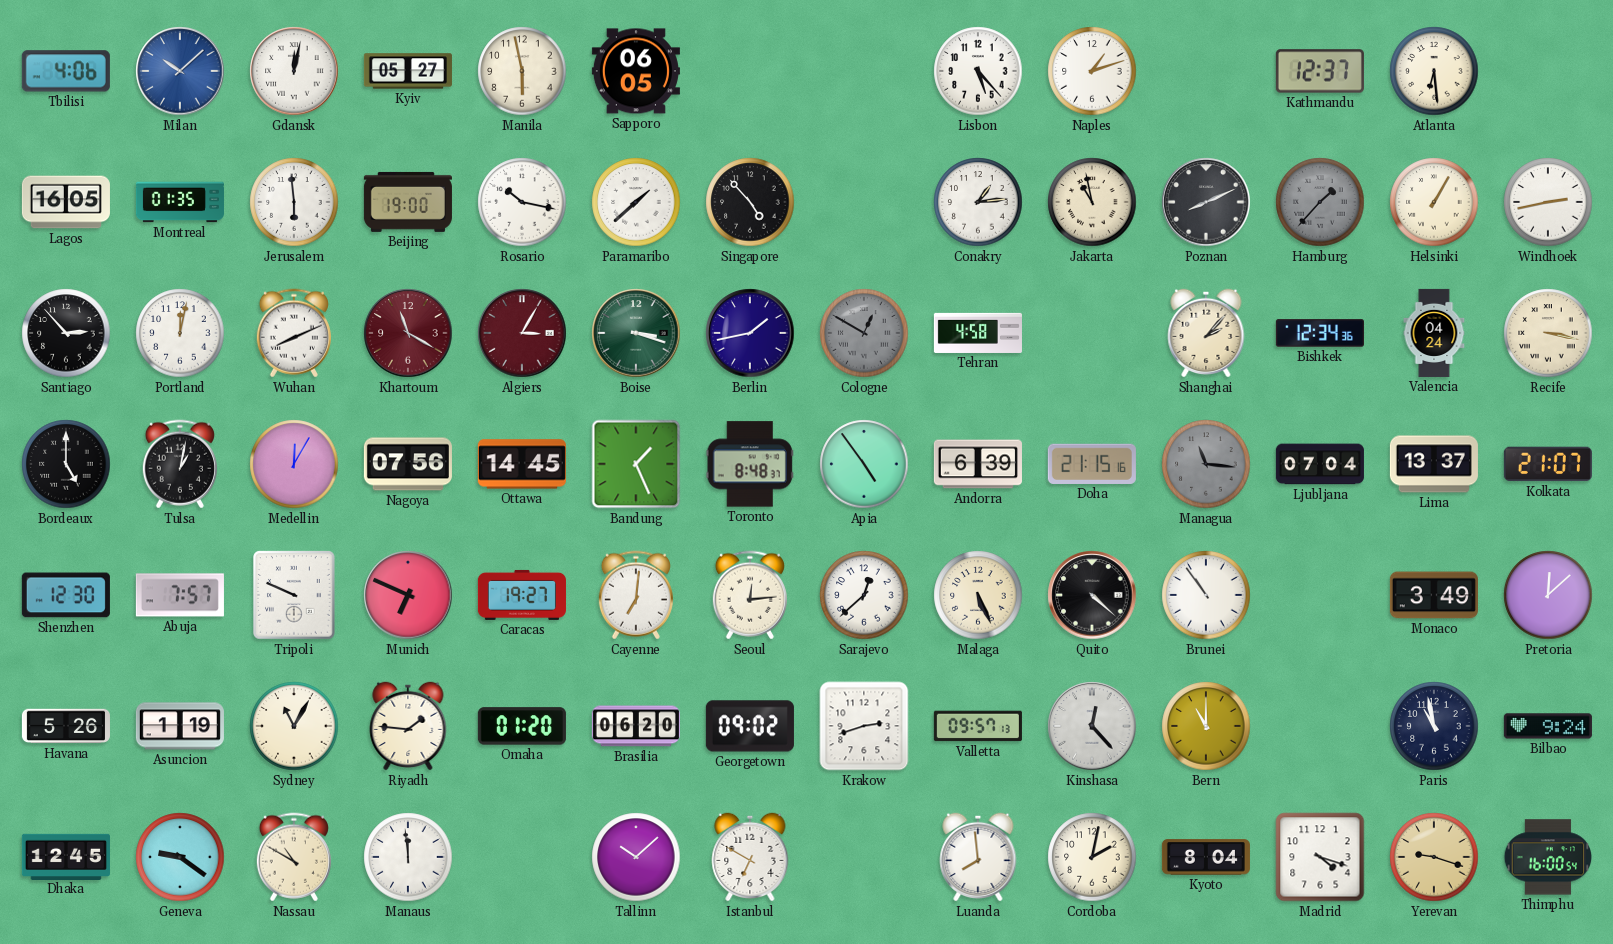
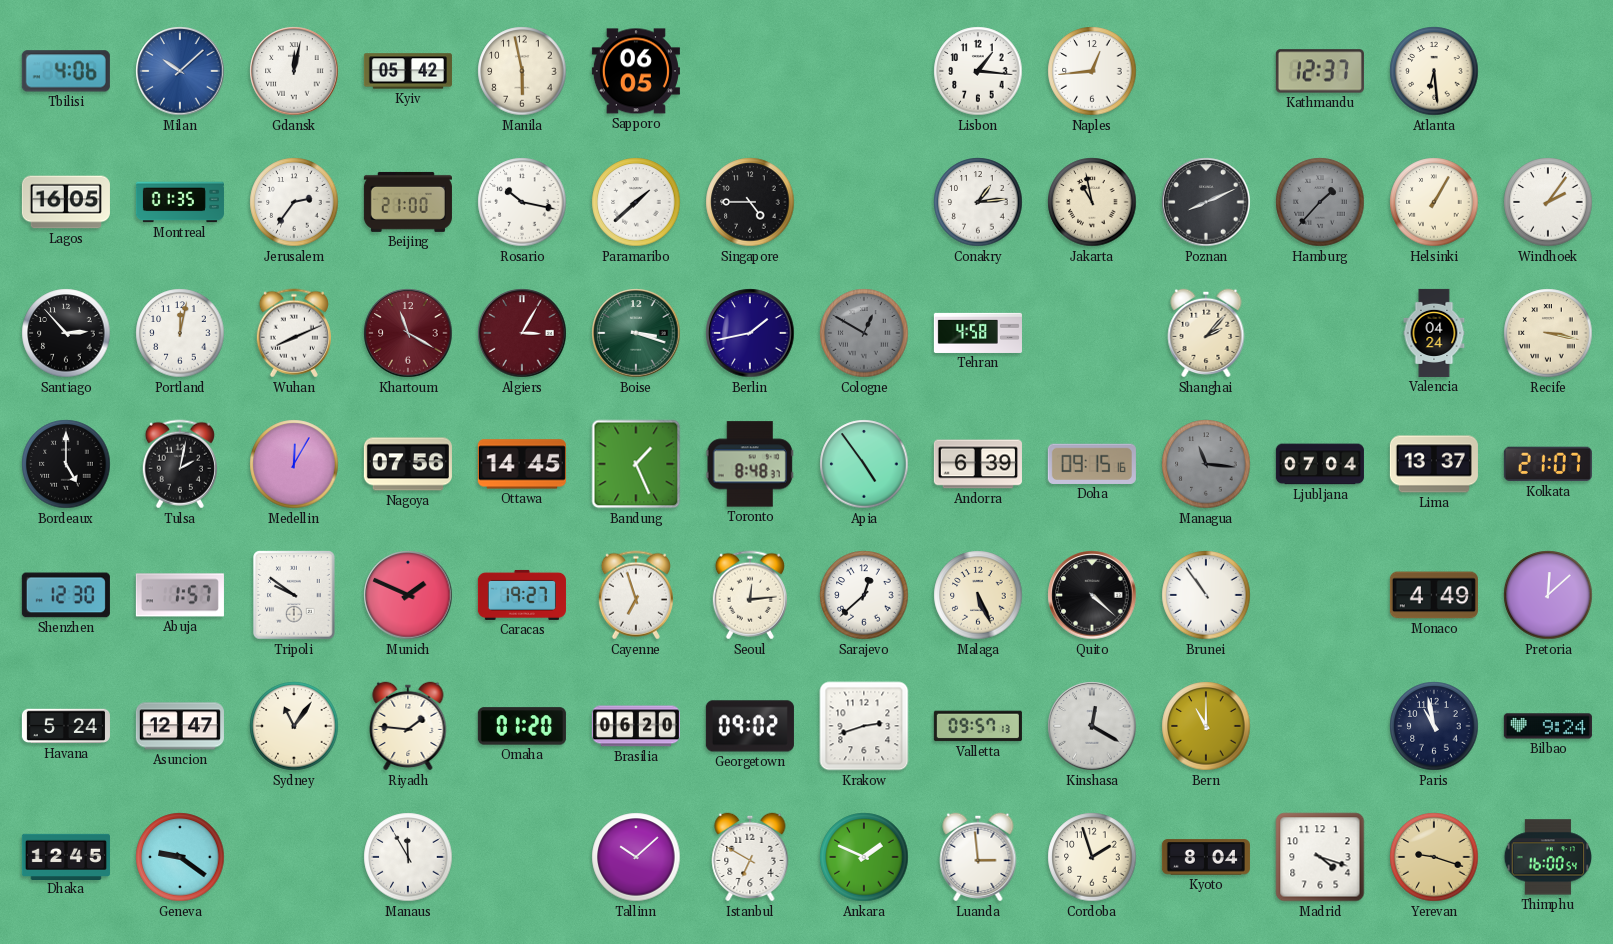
Kyiv: 05:27 -> 05:42 (408, 71)
Lisbon: 5:23 -> 1:16 (978, 71)
Naples: 1:12 -> 12:44 (1092, 71)
Jerusalem: 5:59 -> 2:36 (294, 202)
Beijing: 19:00 -> 21:00 (408, 202)
Singapore: 4:53 -> 4:45 (750, 202)
Windhoek: 2:43 -> 2:06 (1548, 202)
Bishkek: 12:34 -> none (1320, 333)
Tulsa: 1:02 -> 2:02 (180, 464)
Doha: 21:15 -> 09:15 (1092, 464)
Abuja: 7:57 -> 1:57 (180, 595)
Tripoli: 9:49 -> 9:51 (294, 595)
Munich: 6:49 -> 1:49 (408, 595)
Cayenne: 7:01 -> 6:57 (636, 595)
Monaco: 3:49 -> 4:49 (1434, 595)
Havana: 5:26 -> 5:24 (66, 726)
Asuncion: 1:19 -> 12:47 (180, 726)
Sydney: 11:05 -> 11:06 (294, 726)
Kinshasa: 12:23 -> 12:20 (1092, 726)
Nassau: 10:50 -> none (294, 857)
Manaus: 11:59 -> 11:55 (408, 857)
Ankara: none -> 1:49 (864, 857)
Luanda: 7:59 -> 2:59 (978, 857)
Cordoba: 2:02 -> 1:57 (1092, 857)
